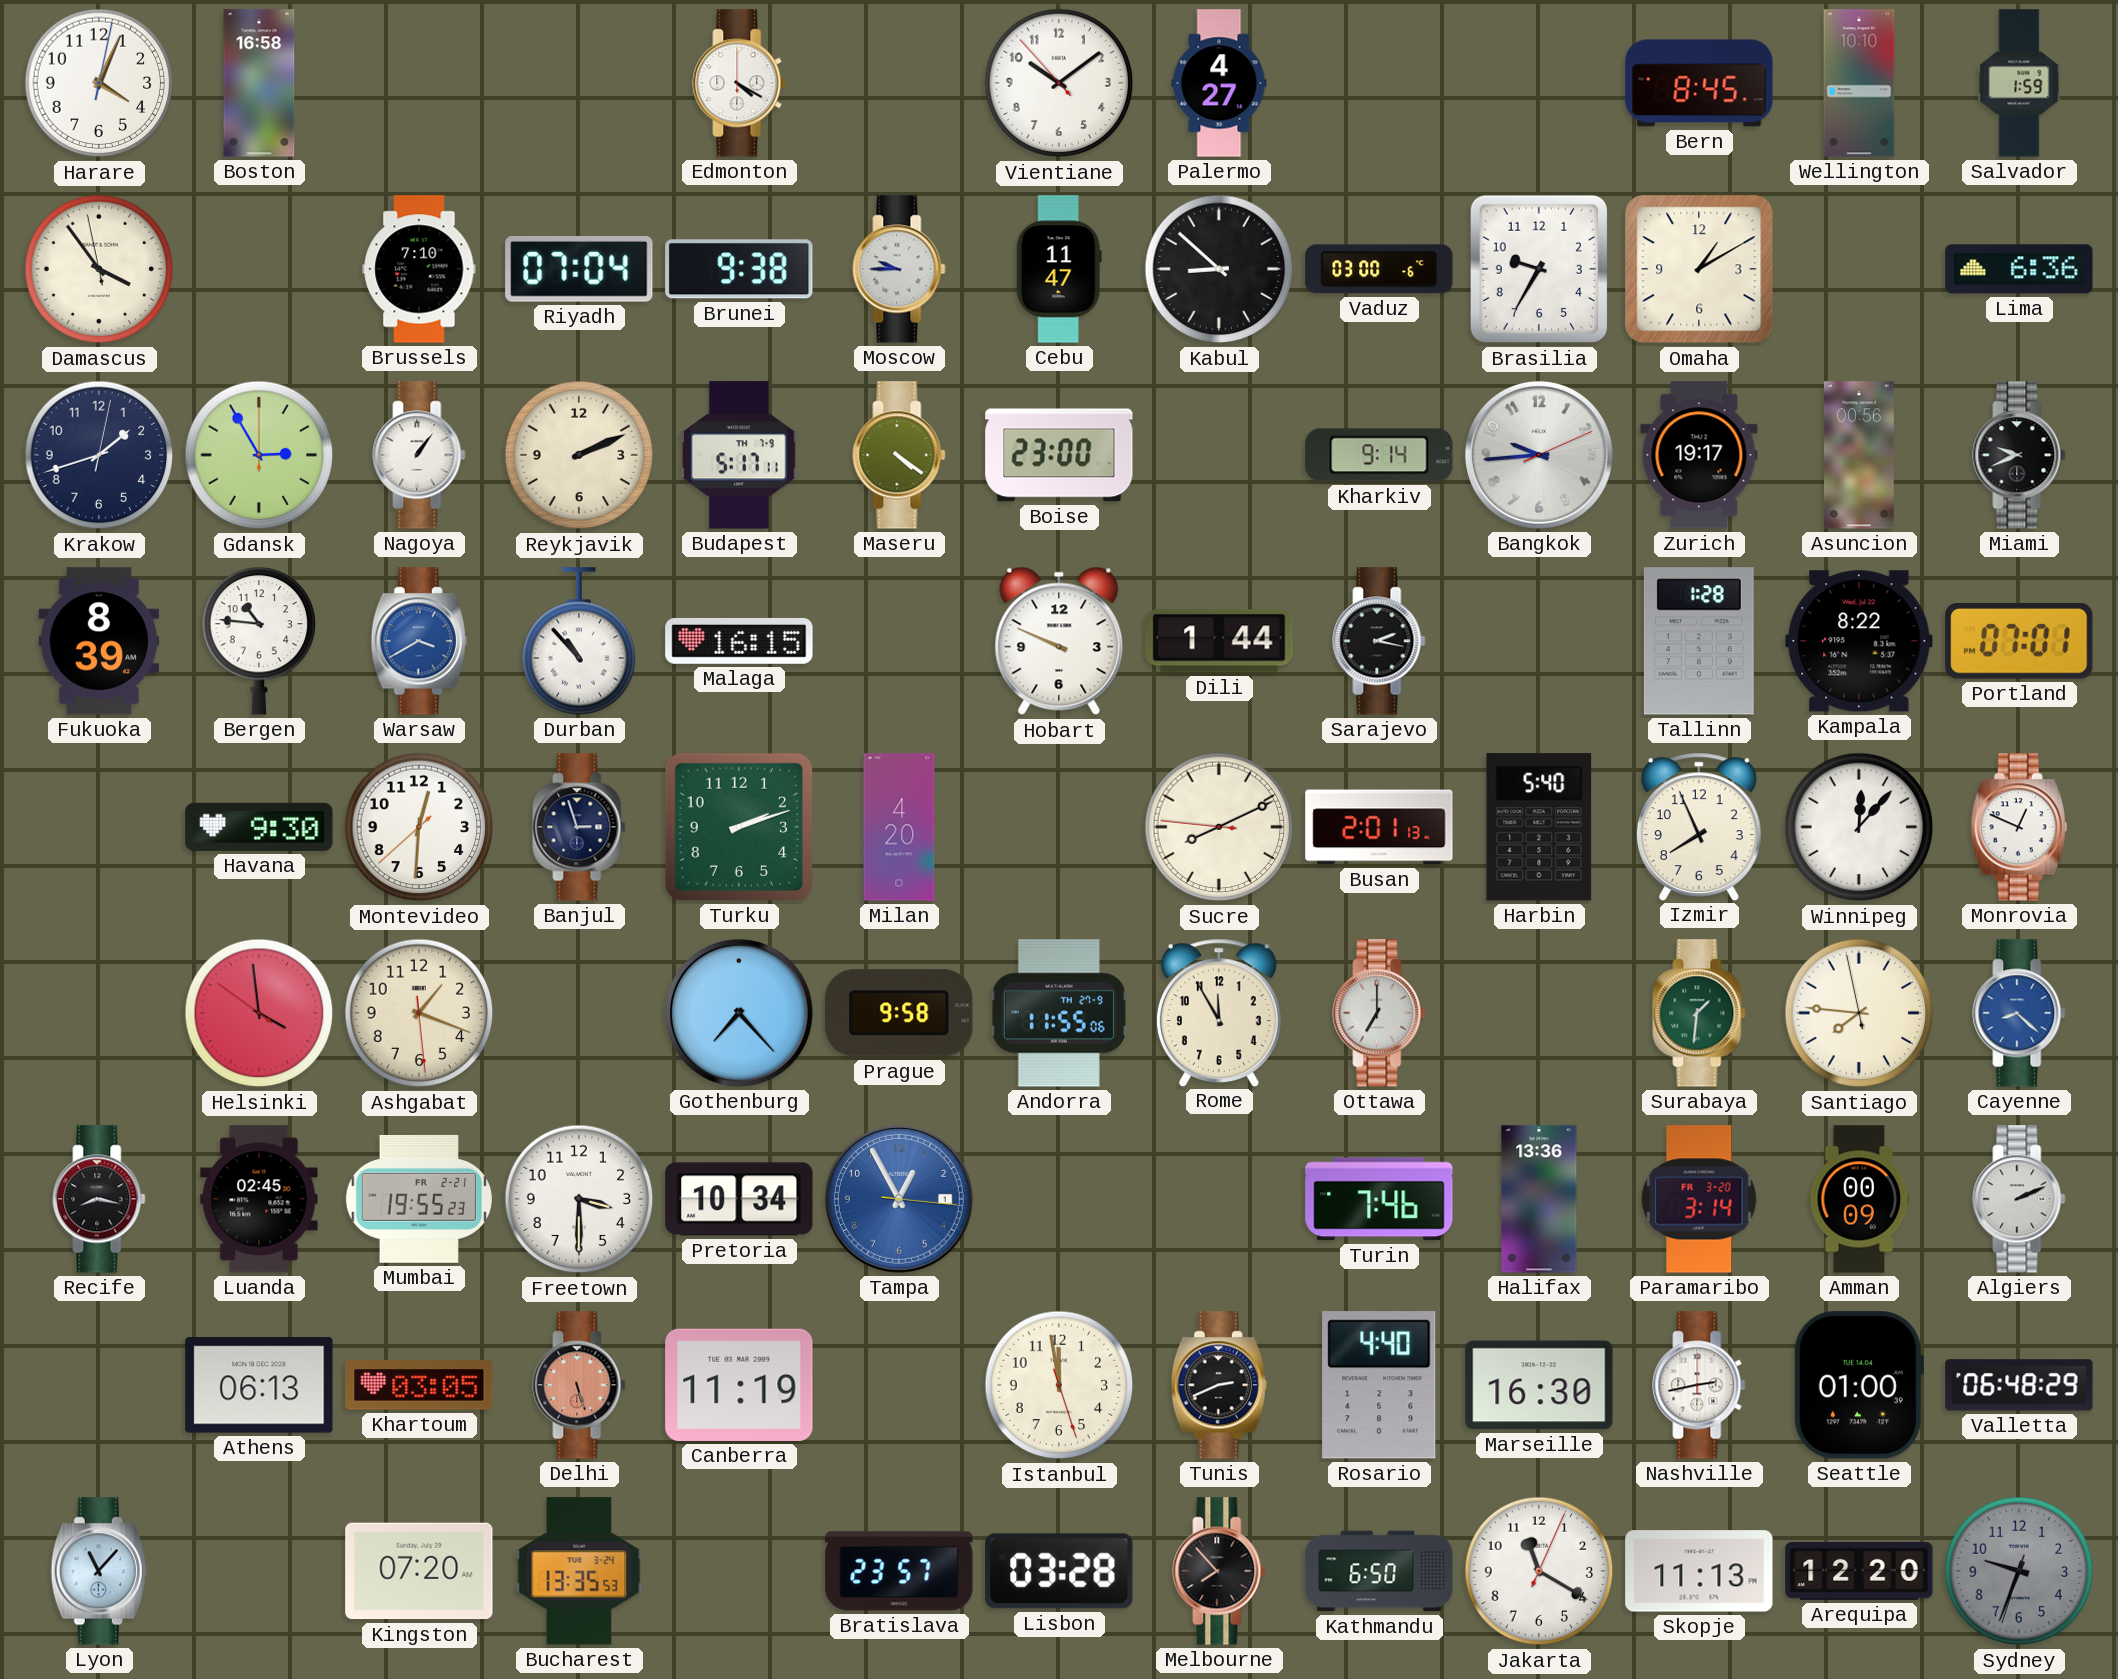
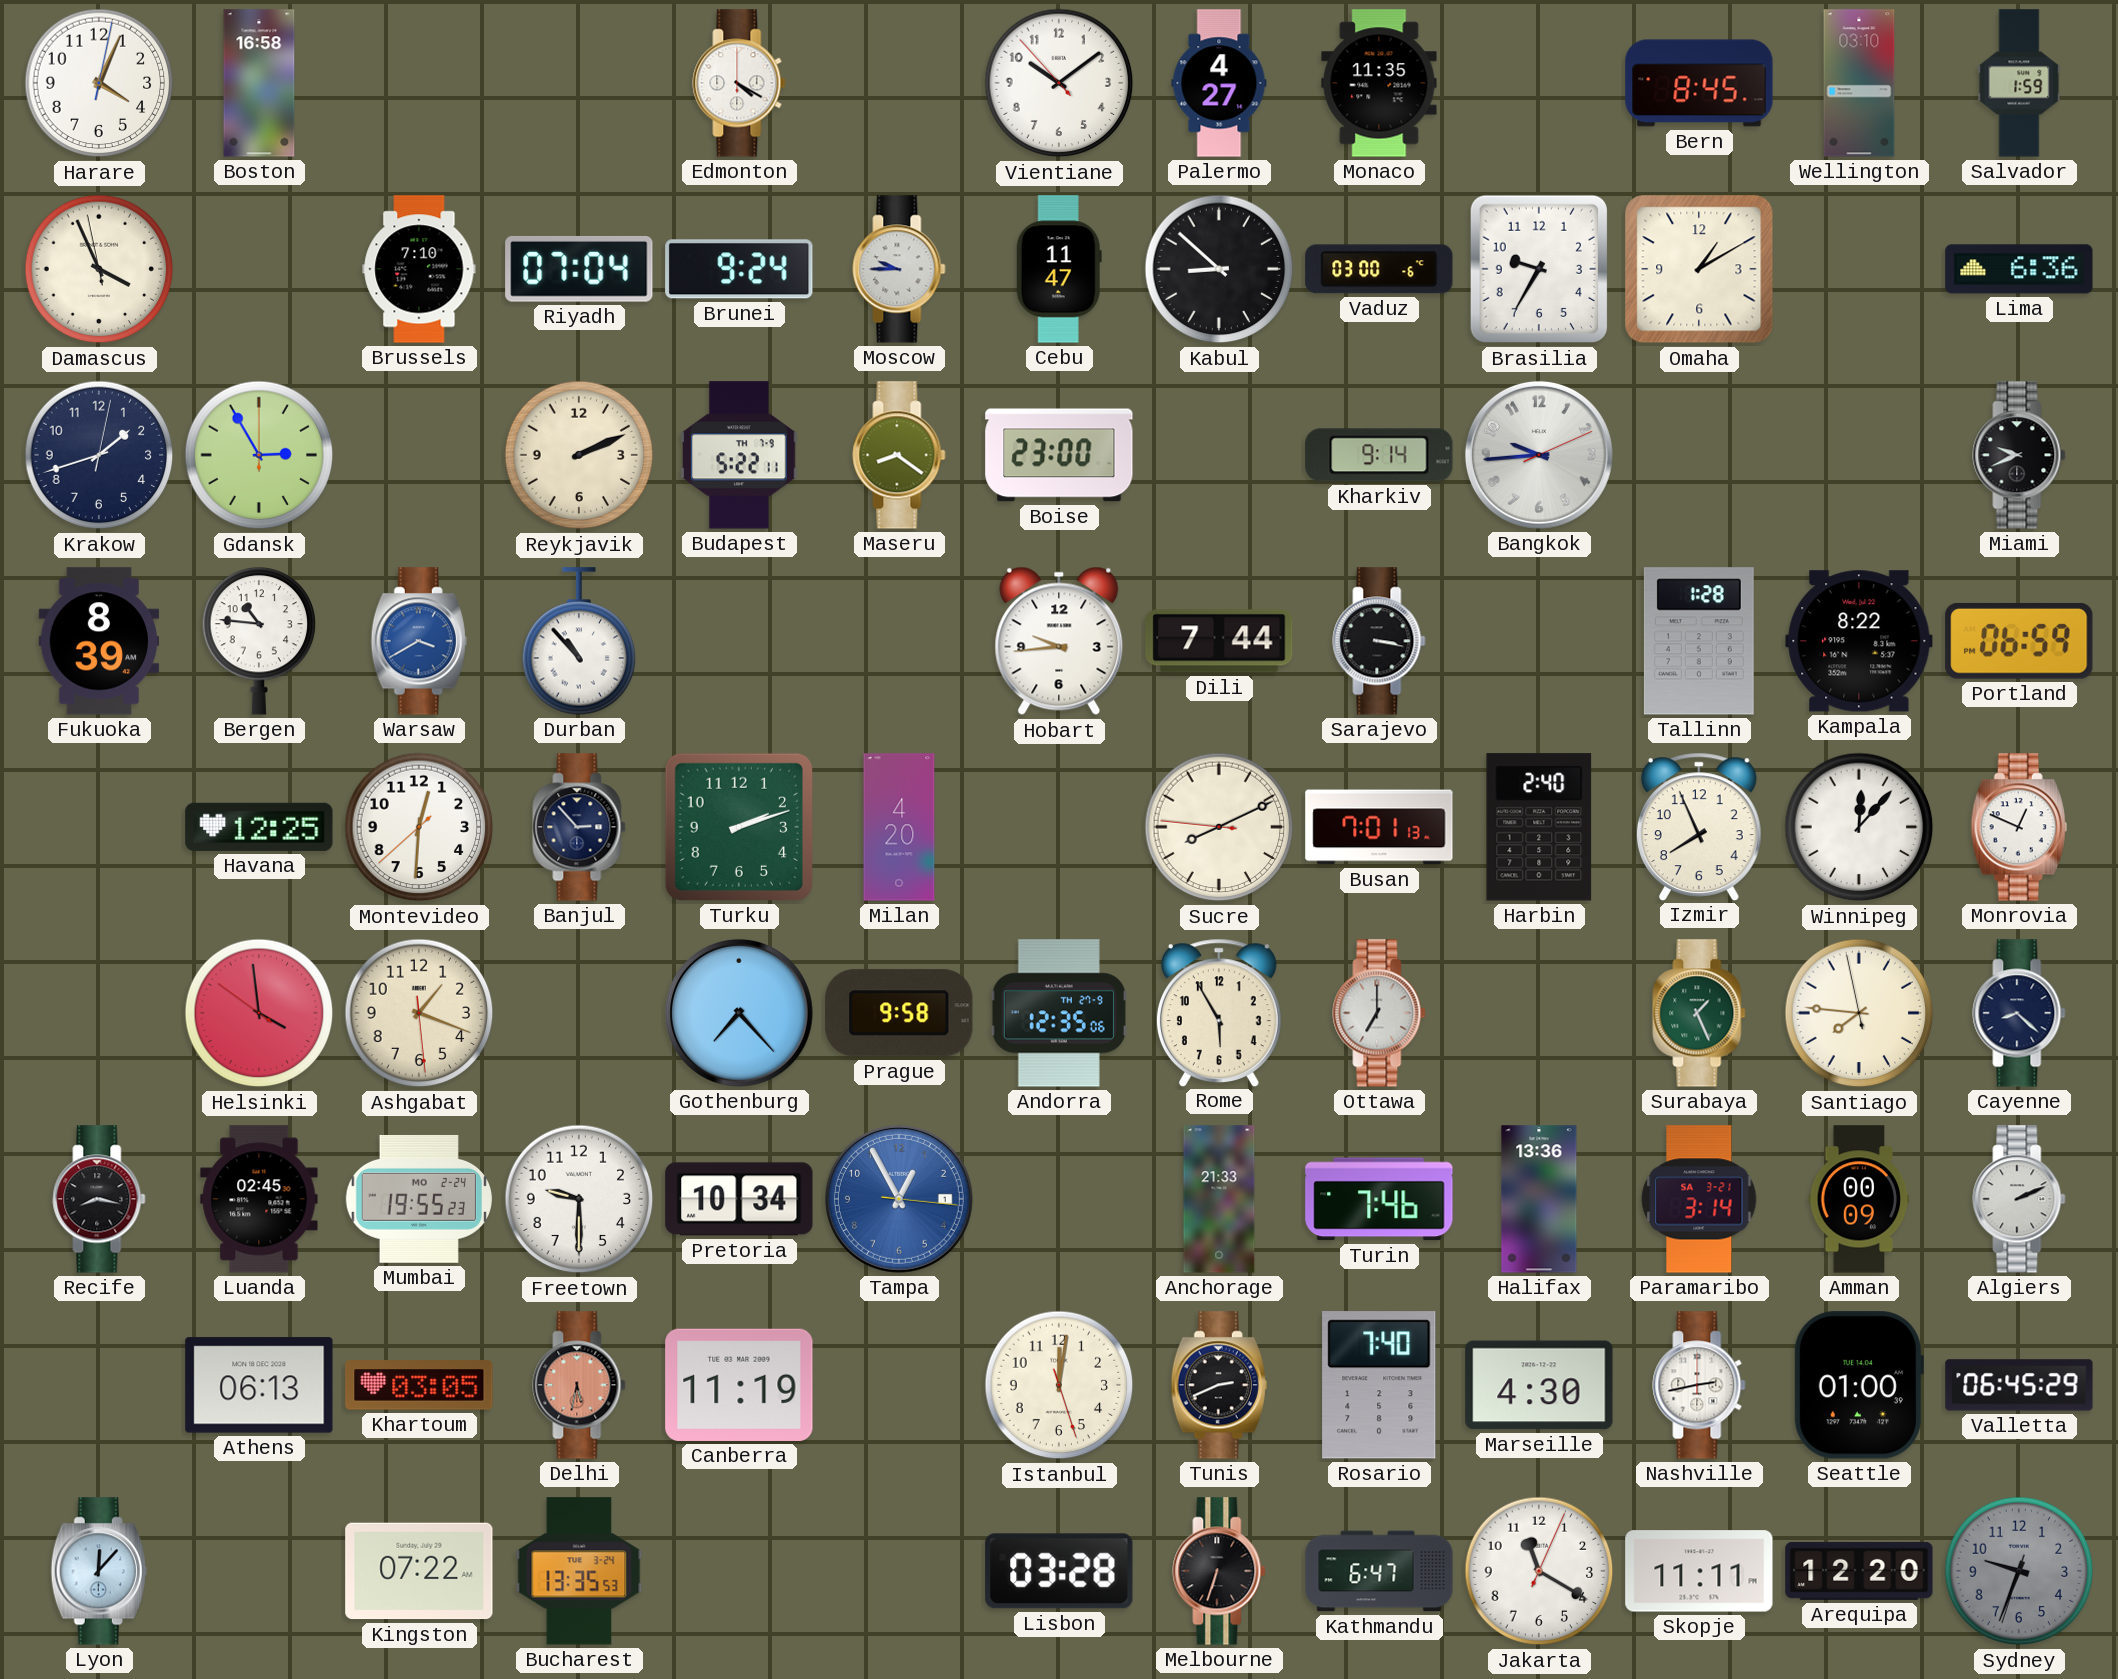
Monaco: none -> 11:35 (1379, 83)
Wellington: 10:10 -> 03:10 (1859, 83)
Damascus: 3:53 -> 3:55 (99, 269)
Brunei: 9:38 -> 9:24 (739, 269)
Nagoya: 1:06 -> none (419, 455)
Budapest: 5:17 -> 5:22 (739, 455)
Maseru: 4:21 -> 8:21 (899, 455)
Zurich: 19:17 -> none (1699, 455)
Asuncion: 00:56 -> none (1859, 455)
Malaga: 16:15 -> none (739, 641)
Hobart: 9:49 -> 9:44 (1059, 641)
Dili: 1:44 -> 7:44 (1219, 641)
Sarajevo: 2:17 -> 3:17 (1379, 641)
Portland: 07:01 -> 06:59 (2019, 641)
Havana: 9:30 -> 12:25 (259, 827)
Banjul: 2:57 -> 2:53 (579, 827)
Busan: 2:01 -> 7:01 (1379, 827)
Harbin: 5:40 -> 2:40 (1539, 827)
Andorra: 11:55 -> 12:35 (1059, 1013)
Rome: 11:55 -> 5:55 (1219, 1012)
Surabaya: 1:31 -> 1:26 (1699, 1013)
Cayenne dial: blue -> navy (2019, 1013)
Mumbai date: FR 2-21 -> MO 2-24 (419, 1199)
Freetown: 3:30 -> 9:30 (579, 1199)
Anchorage: none -> 21:33 (1219, 1199)
Paramaribo date: FR 3-20 -> SA 3-21 (1699, 1199)
Delhi: 5:27 -> 5:32 (579, 1385)
Istanbul: 11:58 -> 12:01 (1059, 1385)
Rosario: 4:40 -> 7:40 (1379, 1385)
Marseille: 16:30 -> 4:30 (1539, 1385)
Valletta: 06:48 -> 06:45 (2019, 1385)
Lyon: 11:07 -> 12:07 (99, 1571)
Kingston: 07:20 -> 07:22 (419, 1571)
Bratislava: 23:57 -> none (899, 1571)
Melbourne: 7:53 -> 6:33 (1219, 1571)
Kathmandu: 6:50 -> 6:47 (1379, 1571)
Skopje: 11:13 -> 11:11 (1699, 1571)
